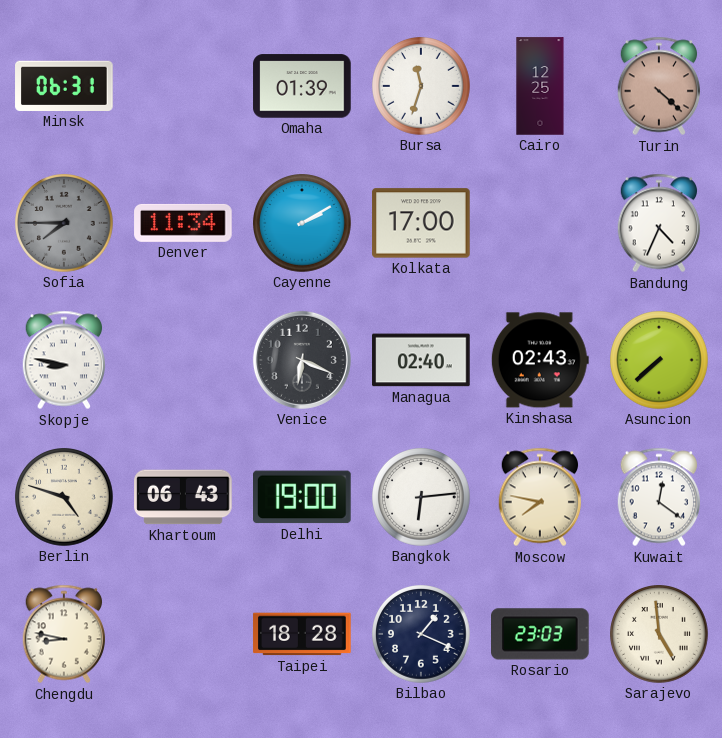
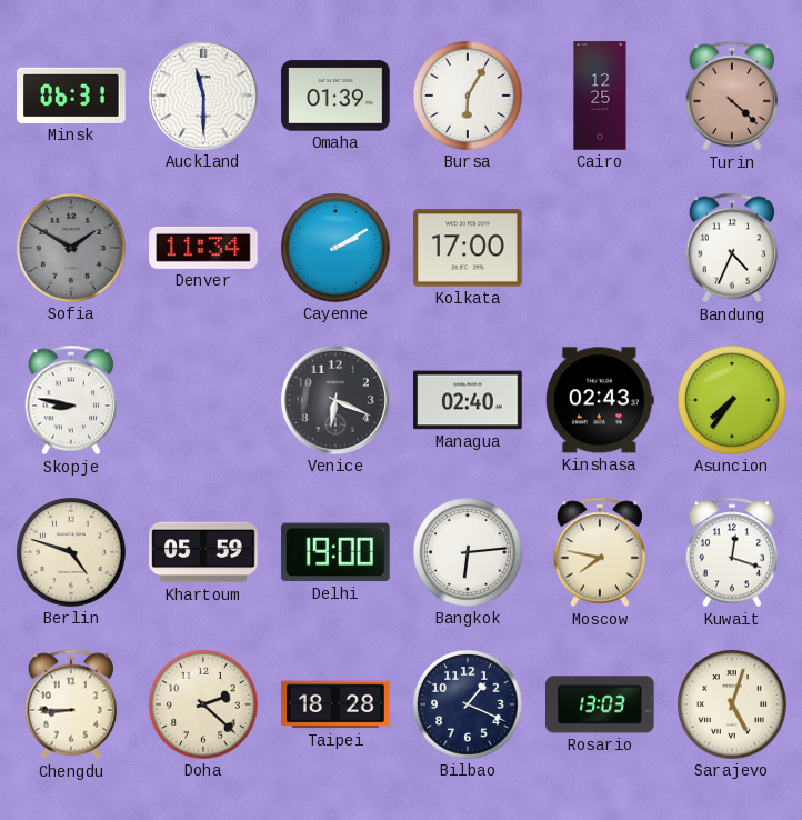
Auckland: none -> 11:30 (203, 96)
Bursa: 11:33 -> 6:05 (469, 97)
Sofia: 7:45 -> 1:50 (72, 249)
Asuncion: 7:38 -> 7:36 (733, 401)
Khartoum: 06:43 -> 05:59 (203, 552)
Kuwait: 12:21 -> 12:18 (732, 552)
Chengdu: 8:47 -> 8:45 (71, 704)
Doha: none -> 2:22 (204, 706)
Rosario: 23:03 -> 13:03 (600, 704)
Sarajevo: 4:59 -> 5:03 (733, 706)
